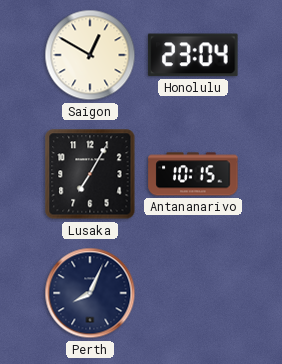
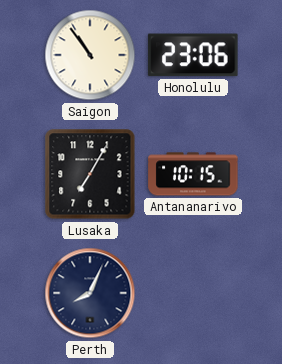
Saigon: 12:50 -> 10:54 (90, 55)
Honolulu: 23:04 -> 23:06 (193, 55)
